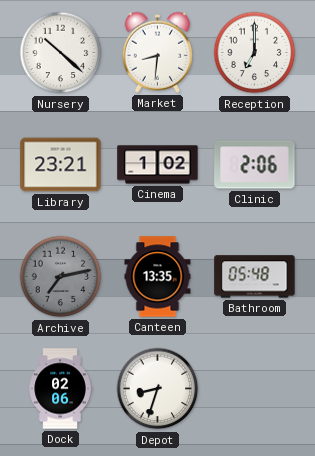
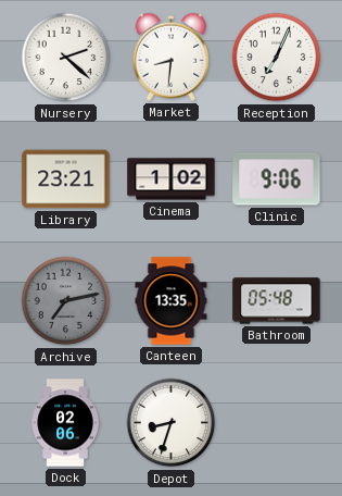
Nursery: 10:22 -> 2:22 (66, 58)
Reception: 7:00 -> 7:04 (277, 58)
Clinic: 2:06 -> 9:06 (277, 179)
